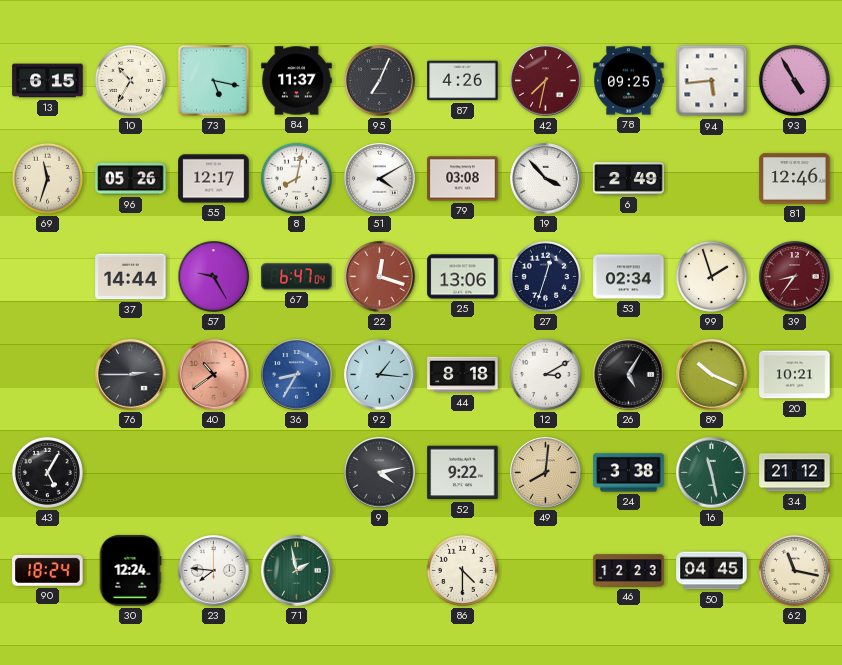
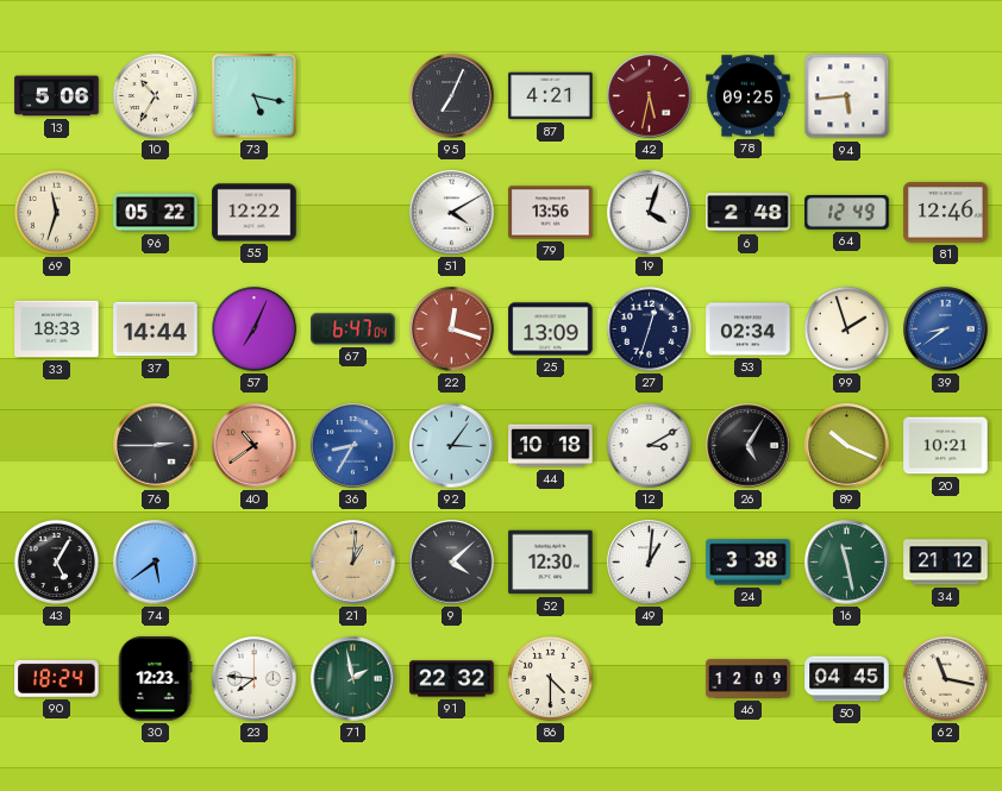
13: 6:15 -> 5:06 (57, 96)
84: 11:37 -> none (297, 81)
87: 4:26 -> 4:21 (551, 96)
42: 7:32 -> 5:32 (650, 96)
93: 4:55 -> none (794, 80)
96: 05:26 -> 05:22 (156, 213)
55: 12:17 -> 12:22 (255, 213)
8: 8:02 -> none (296, 178)
79: 03:08 -> 13:56 (551, 213)
19: 3:53 -> 4:03 (650, 213)
6: 2:49 -> 2:48 (749, 213)
64: none -> 12:49 (847, 213)
33: none -> 18:33 (57, 329)
57: 9:25 -> 7:04 (255, 329)
25: 13:06 -> 13:09 (551, 329)
39: 8:36 -> 8:39 (946, 329)
39 dial: burgundy -> blue (946, 329)
92: 1:16 -> 3:06 (452, 446)
44: 8:18 -> 10:18 (551, 446)
74: none -> 5:39 (156, 563)
21: none -> 1:01 (353, 563)
9: 4:13 -> 4:08 (452, 563)
52: 9:22 -> 12:30 (551, 563)
49: 8:01 -> 1:01 (650, 563)
49 dial: champagne -> white (650, 563)
30: 12:24 -> 12:23 (155, 679)
91: none -> 22:32 (452, 679)
46: 12:23 -> 12:09 (749, 679)
